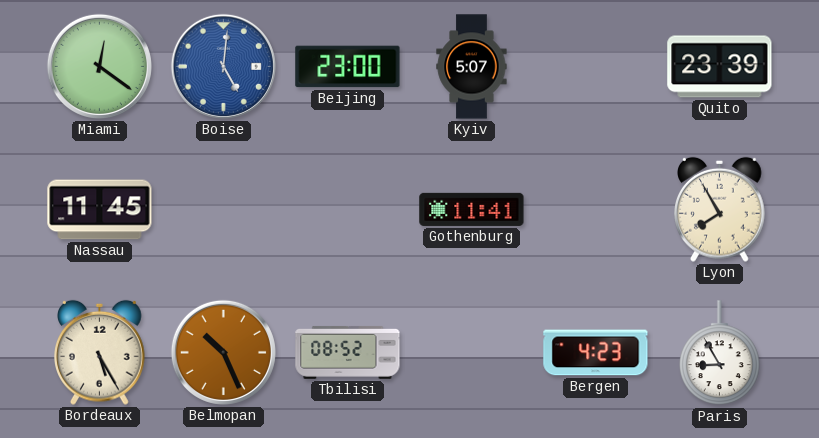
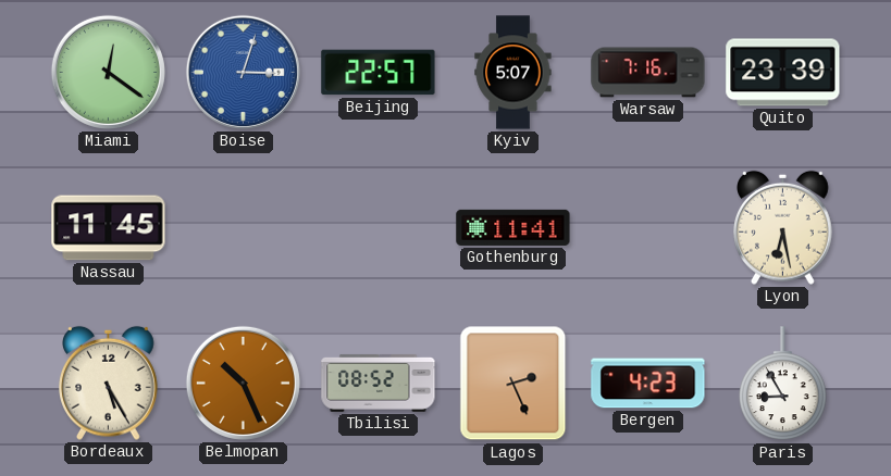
Boise: 5:01 -> 3:03 (243, 72)
Beijing: 23:00 -> 22:57 (379, 73)
Warsaw: none -> 7:16 (648, 73)
Lyon: 7:55 -> 6:28 (783, 227)
Lagos: none -> 2:26 (513, 384)
